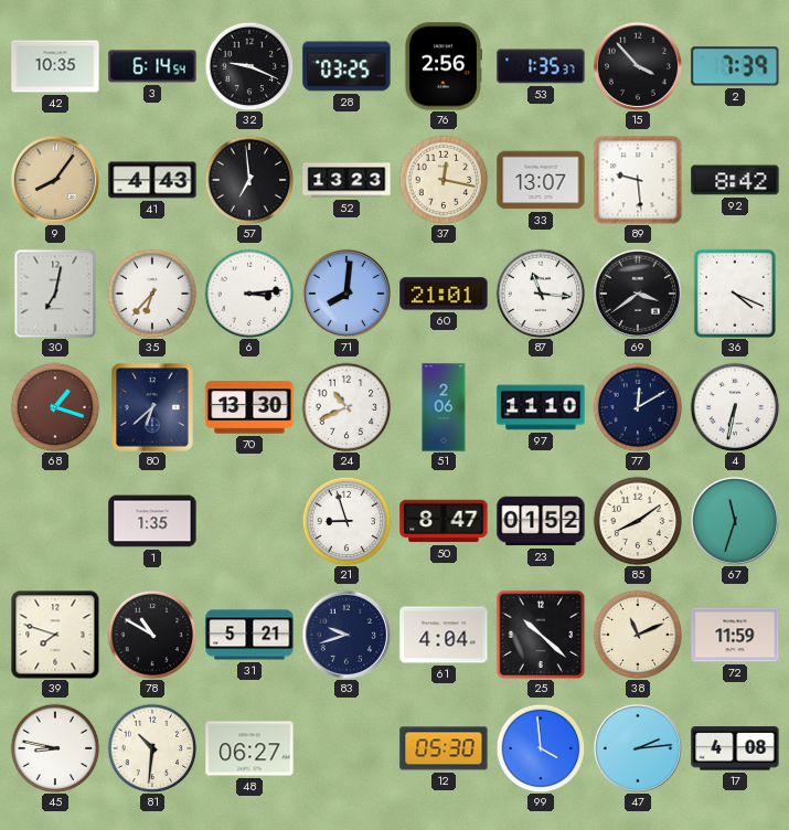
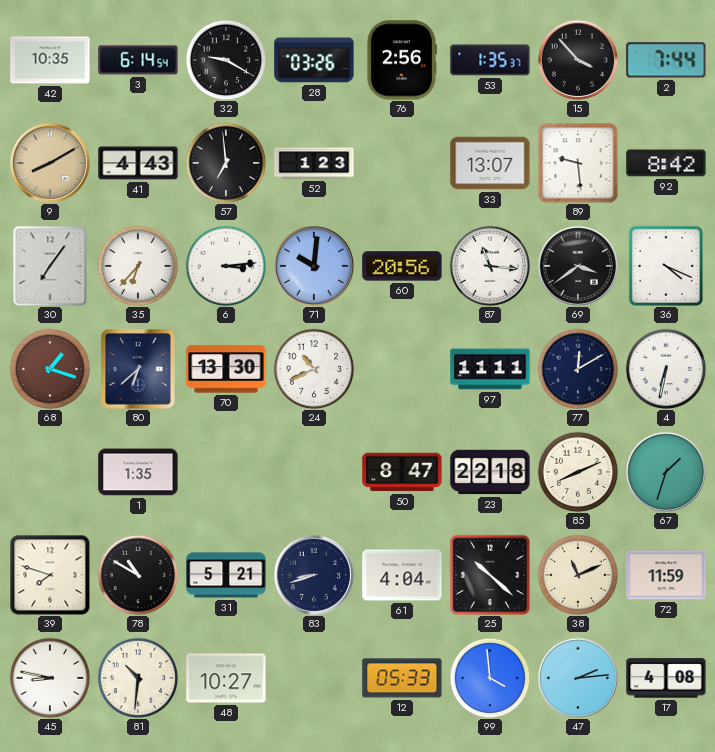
32: 9:19 -> 9:20 (226, 60)
28: 03:25 -> 03:26 (314, 60)
2: 7:39 -> 7:44 (666, 60)
9: 8:06 -> 8:10 (50, 163)
52: 13:23 -> 1:23 (314, 163)
37: 12:17 -> none (444, 180)
30: 7:02 -> 7:06 (50, 266)
71: 8:01 -> 10:01 (314, 266)
60: 21:01 -> 20:56 (402, 266)
51: 2:06 -> none (444, 407)
97: 11:10 -> 11:11 (490, 369)
21: 8:57 -> none (346, 521)
23: 01:52 -> 22:18 (490, 472)
85: 8:09 -> 8:11 (578, 472)
67: 11:33 -> 1:33 (666, 472)
83: 9:42 -> 8:42 (314, 575)
48: 06:27 -> 10:27 (226, 678)
12: 05:30 -> 05:33 (402, 678)
